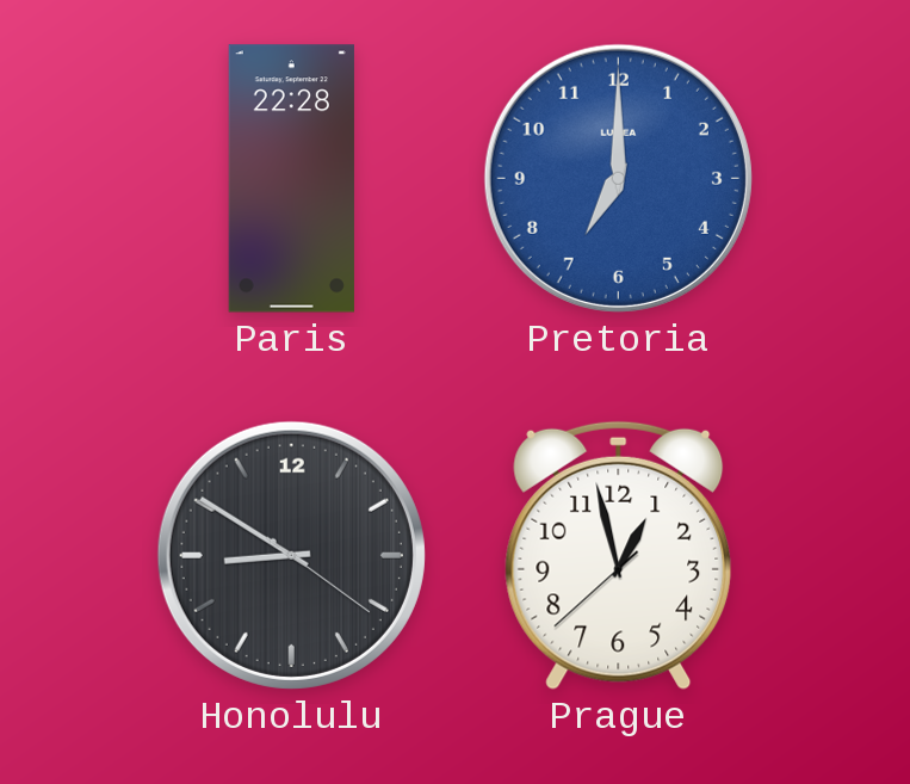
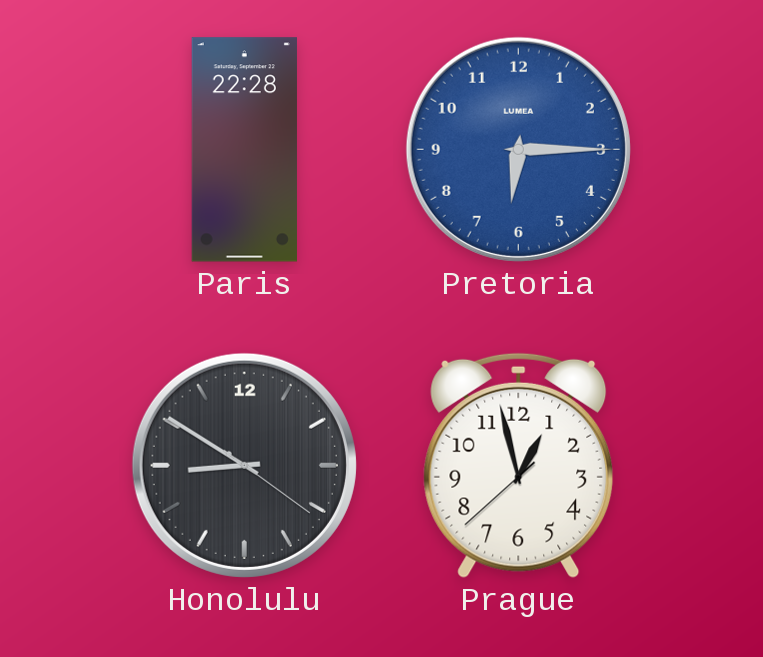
Pretoria: 7:00 -> 6:15 (518, 149)
